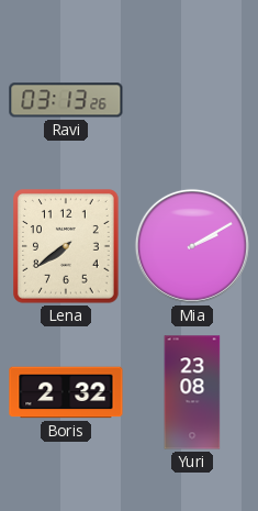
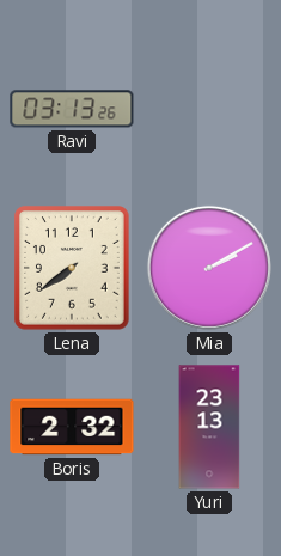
Yuri: 23:08 -> 23:13 (209, 427)
